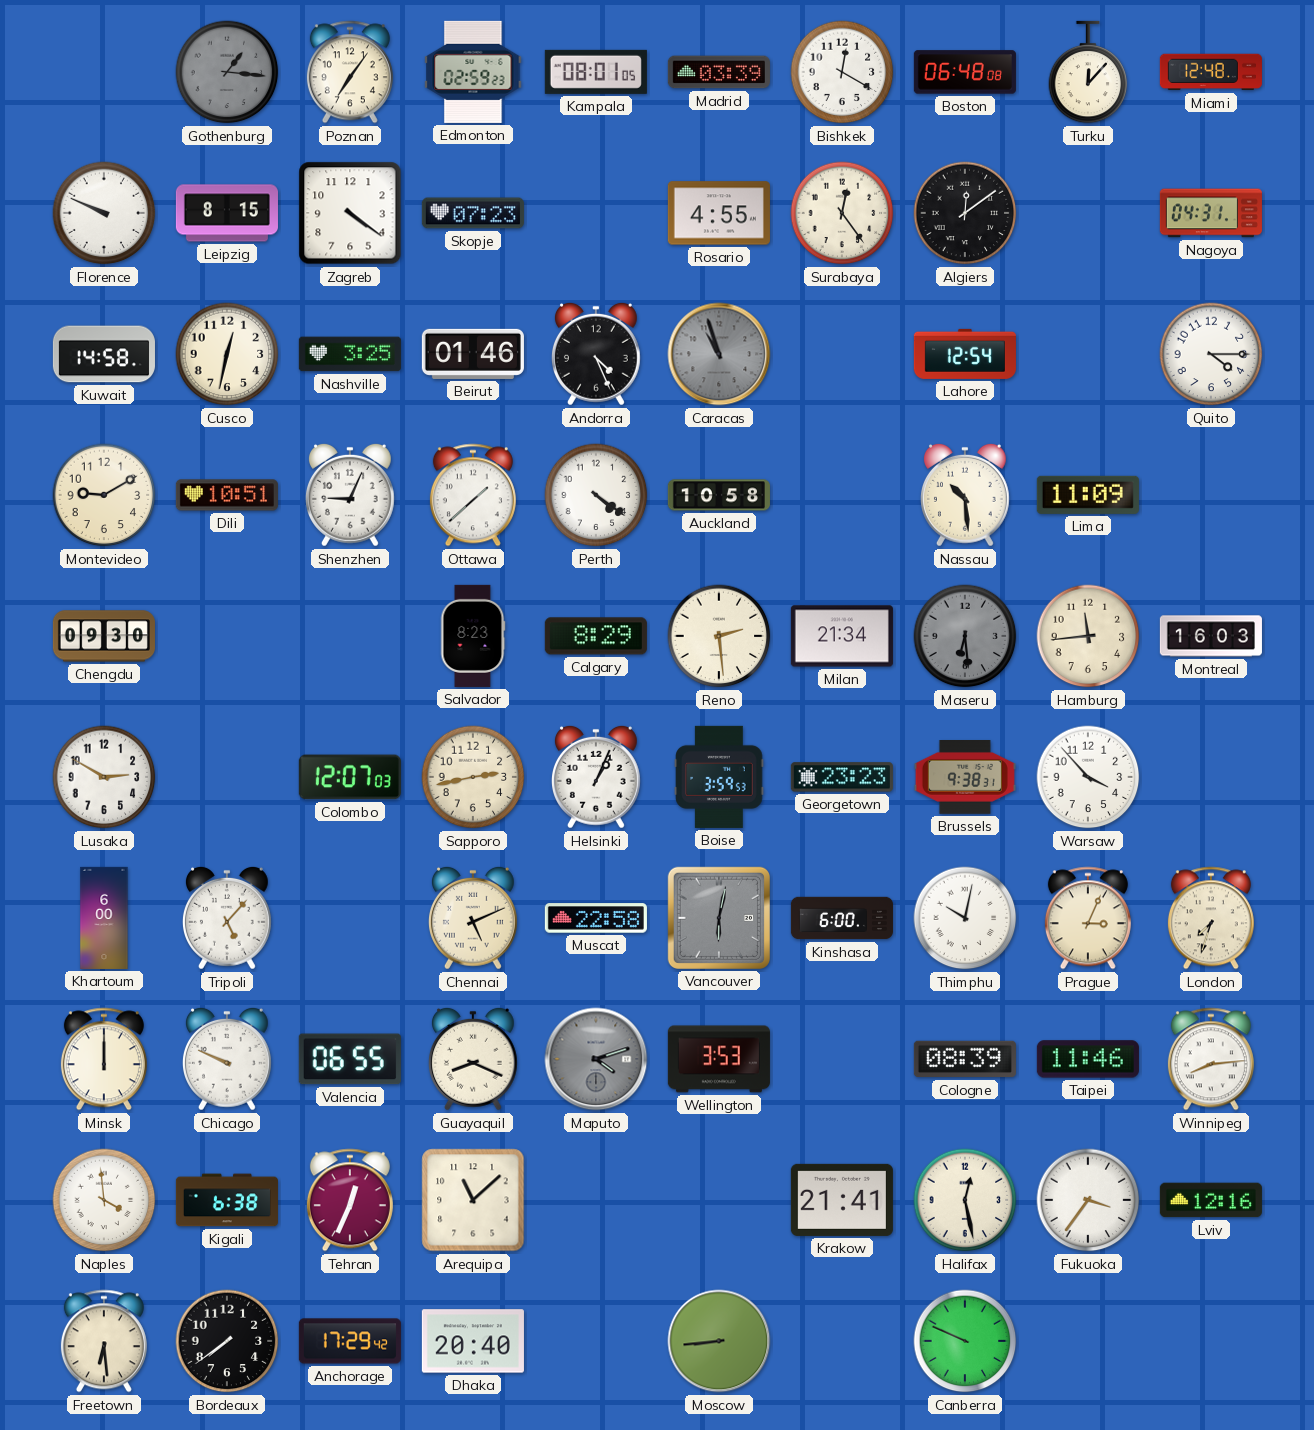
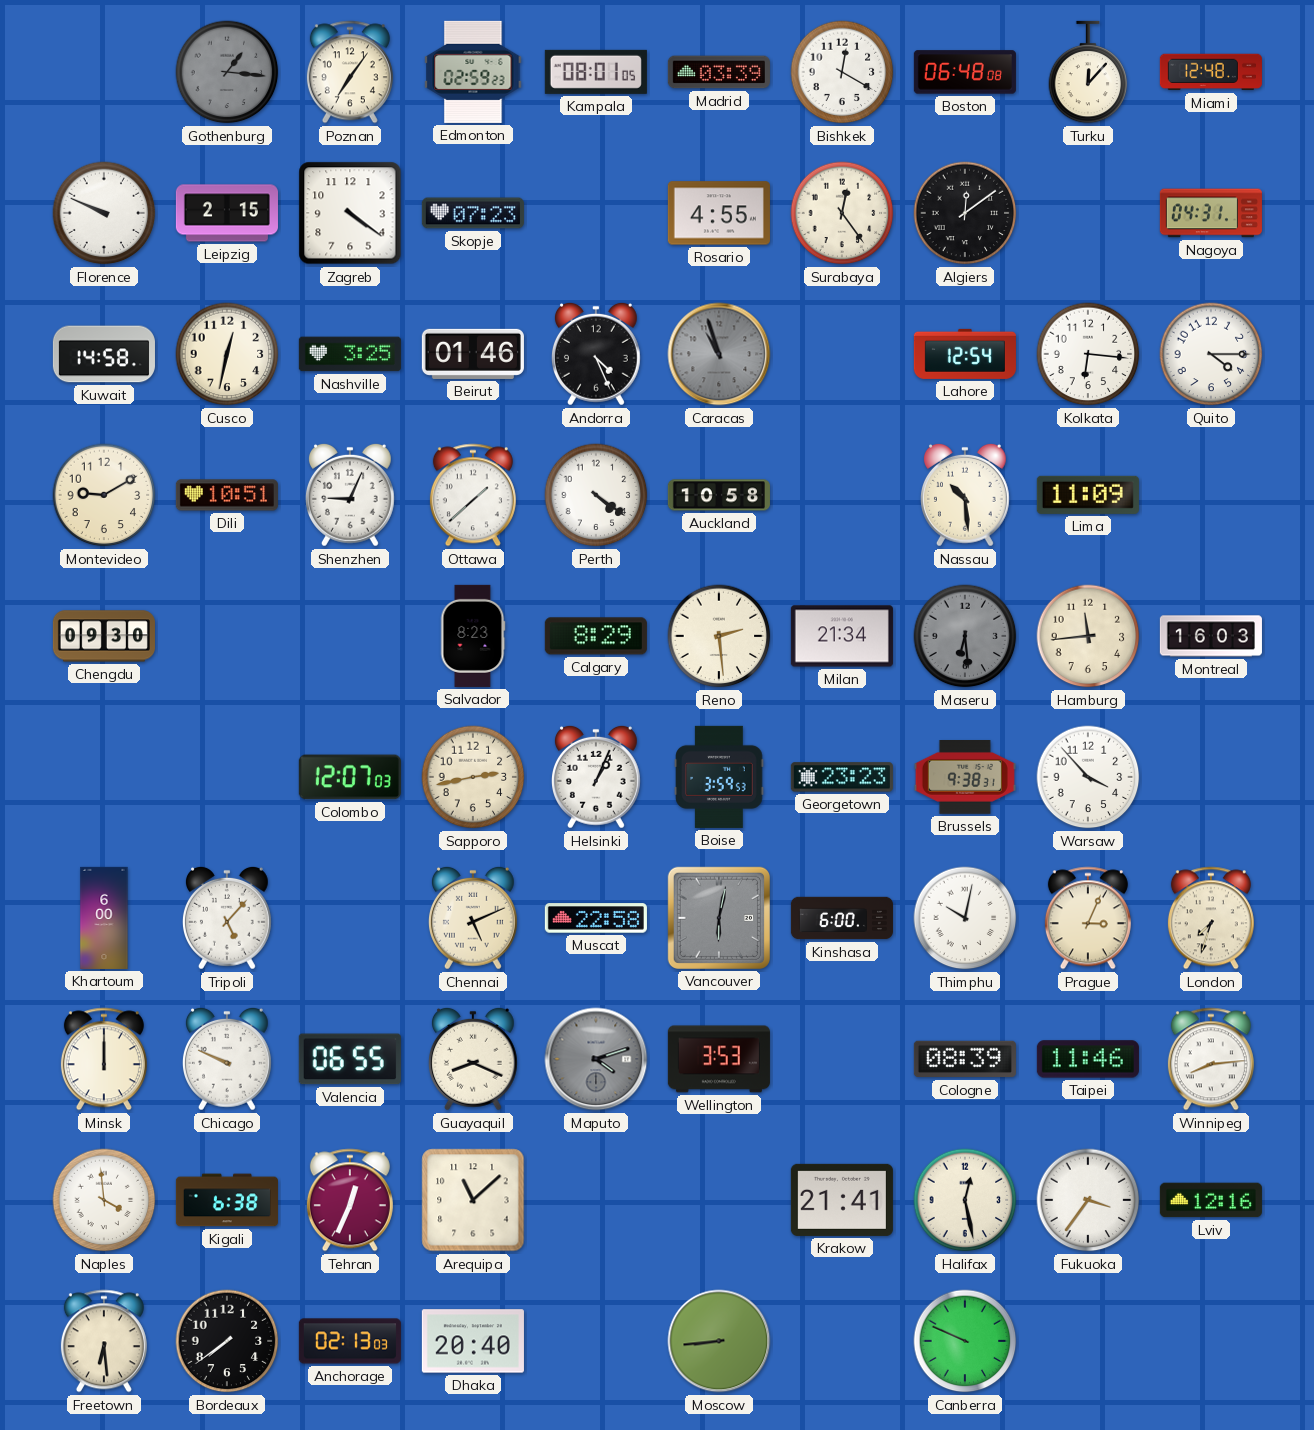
Leipzig: 8:15 -> 2:15 (227, 213)
Kolkata: none -> 6:16 (1088, 354)
Lusaka: 2:50 -> none (104, 777)
Anchorage: 17:29 -> 02:13 (350, 1341)
